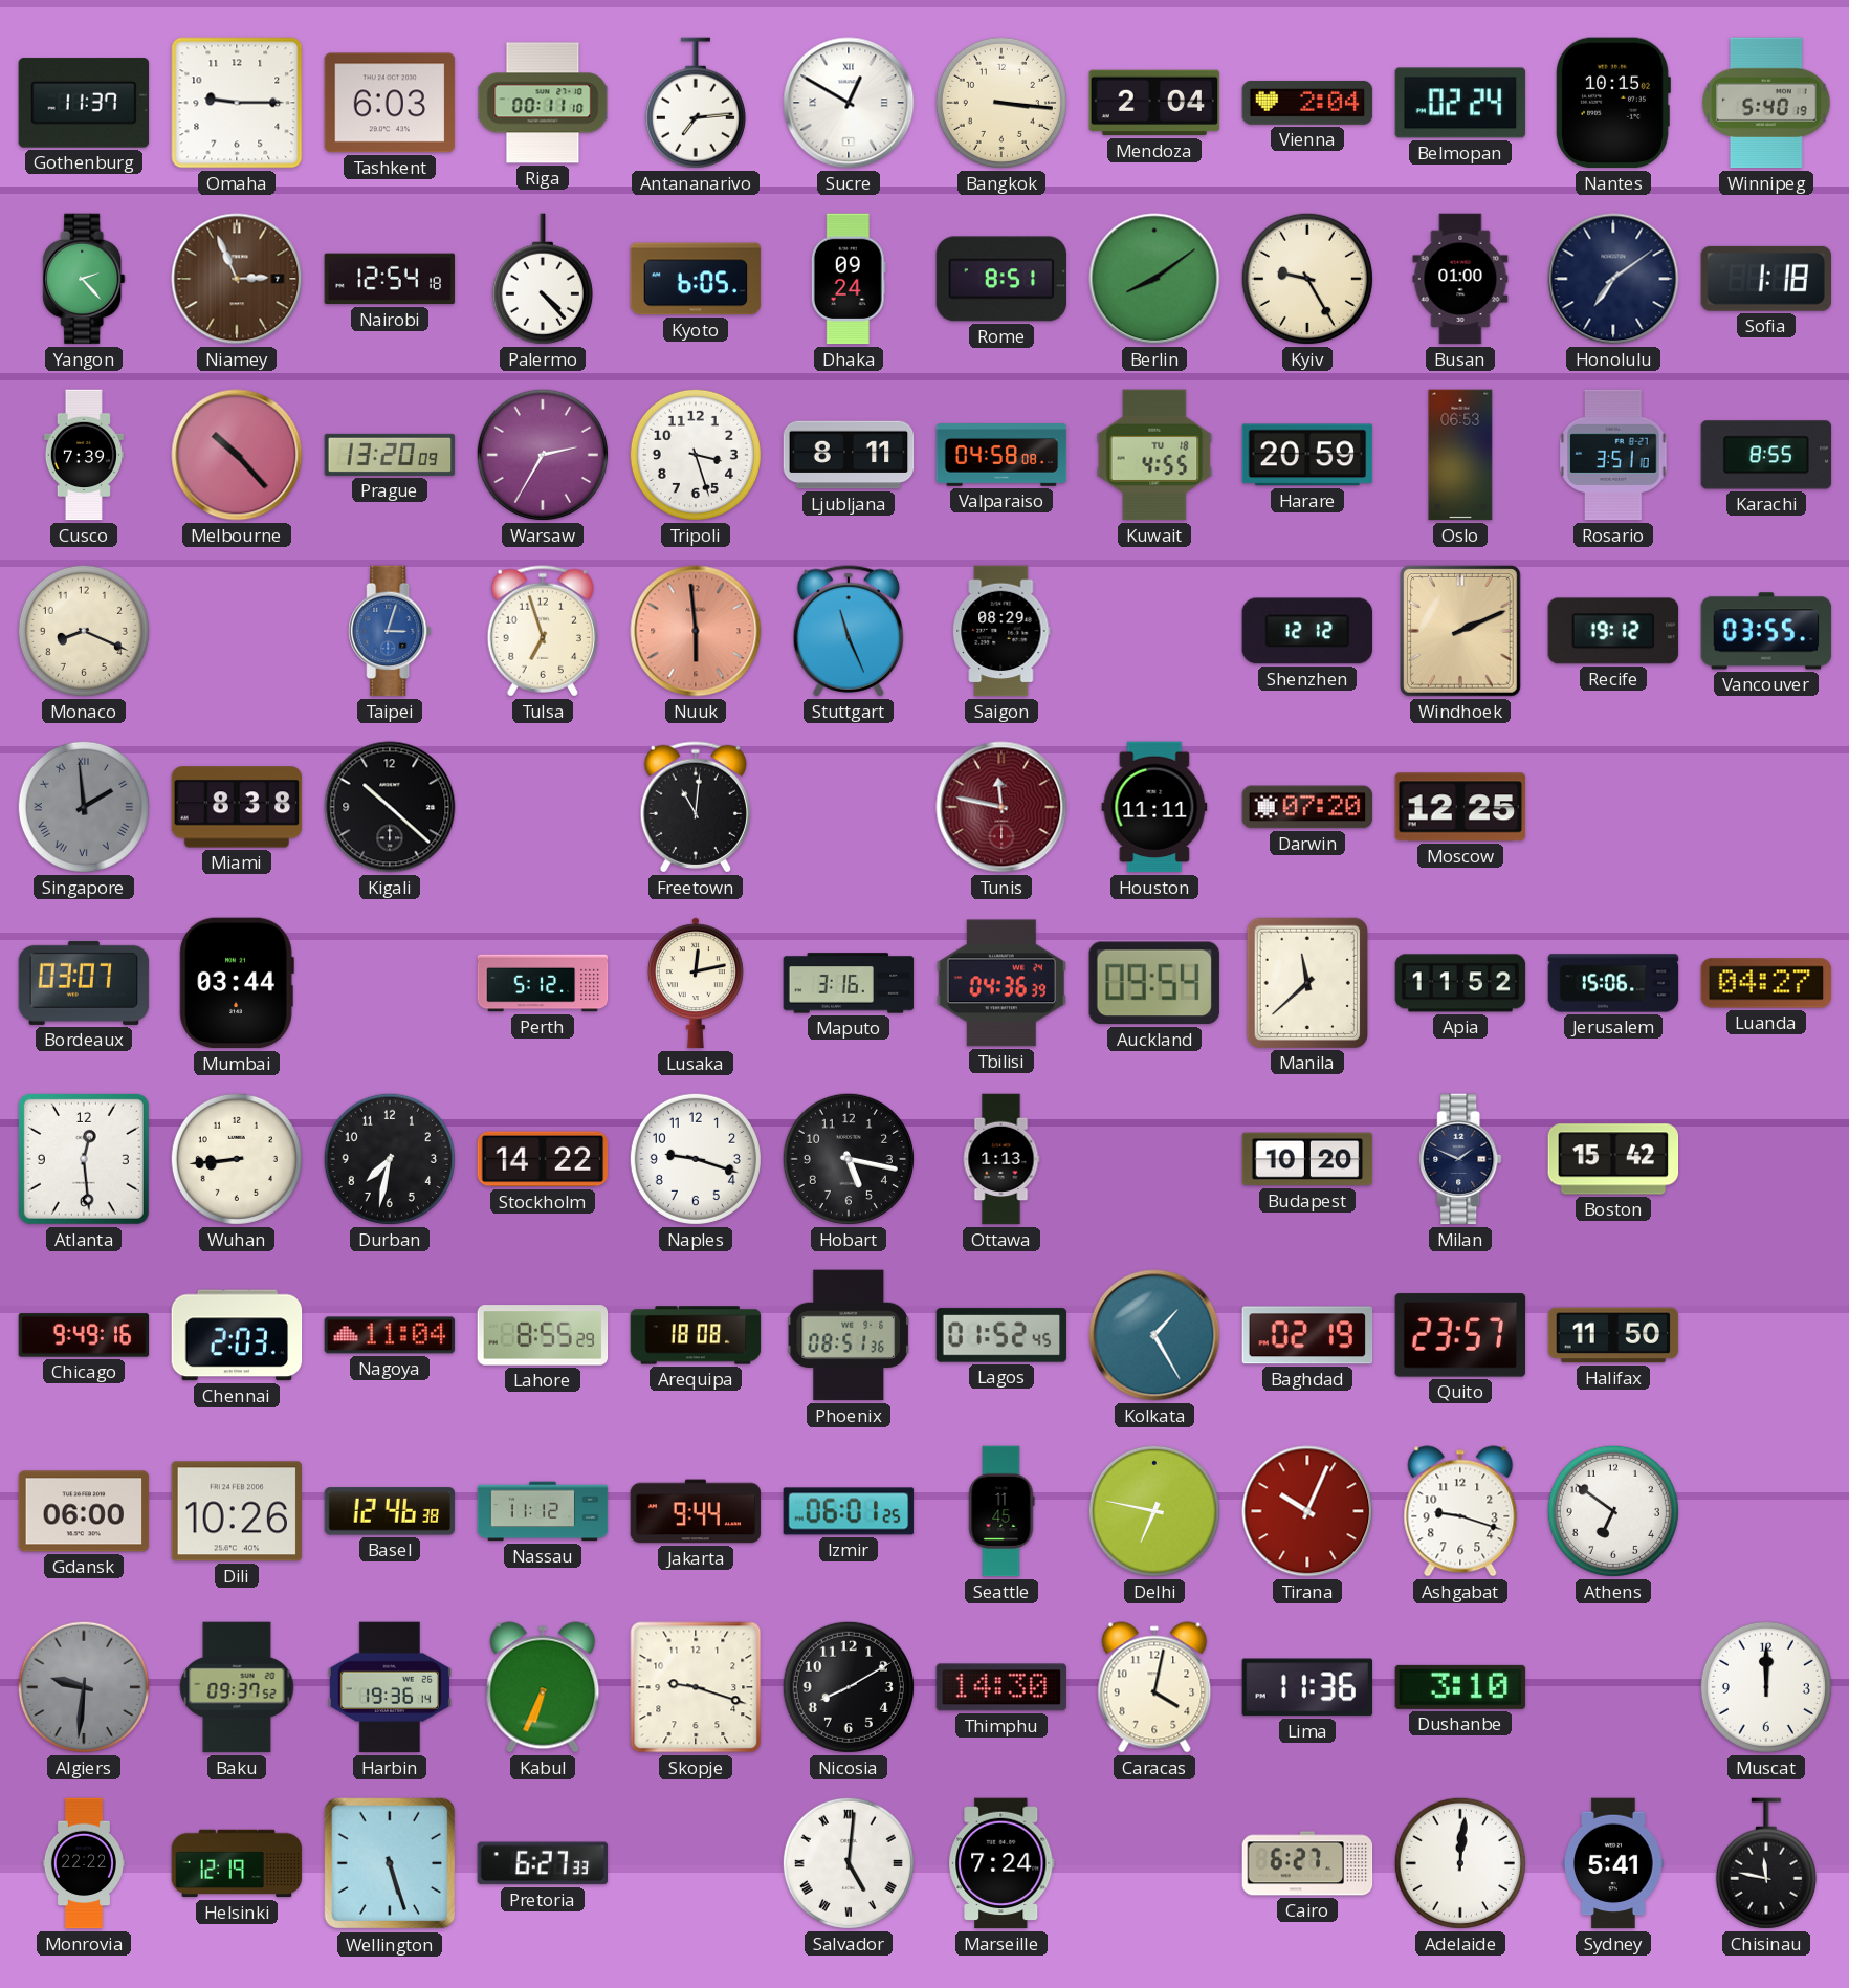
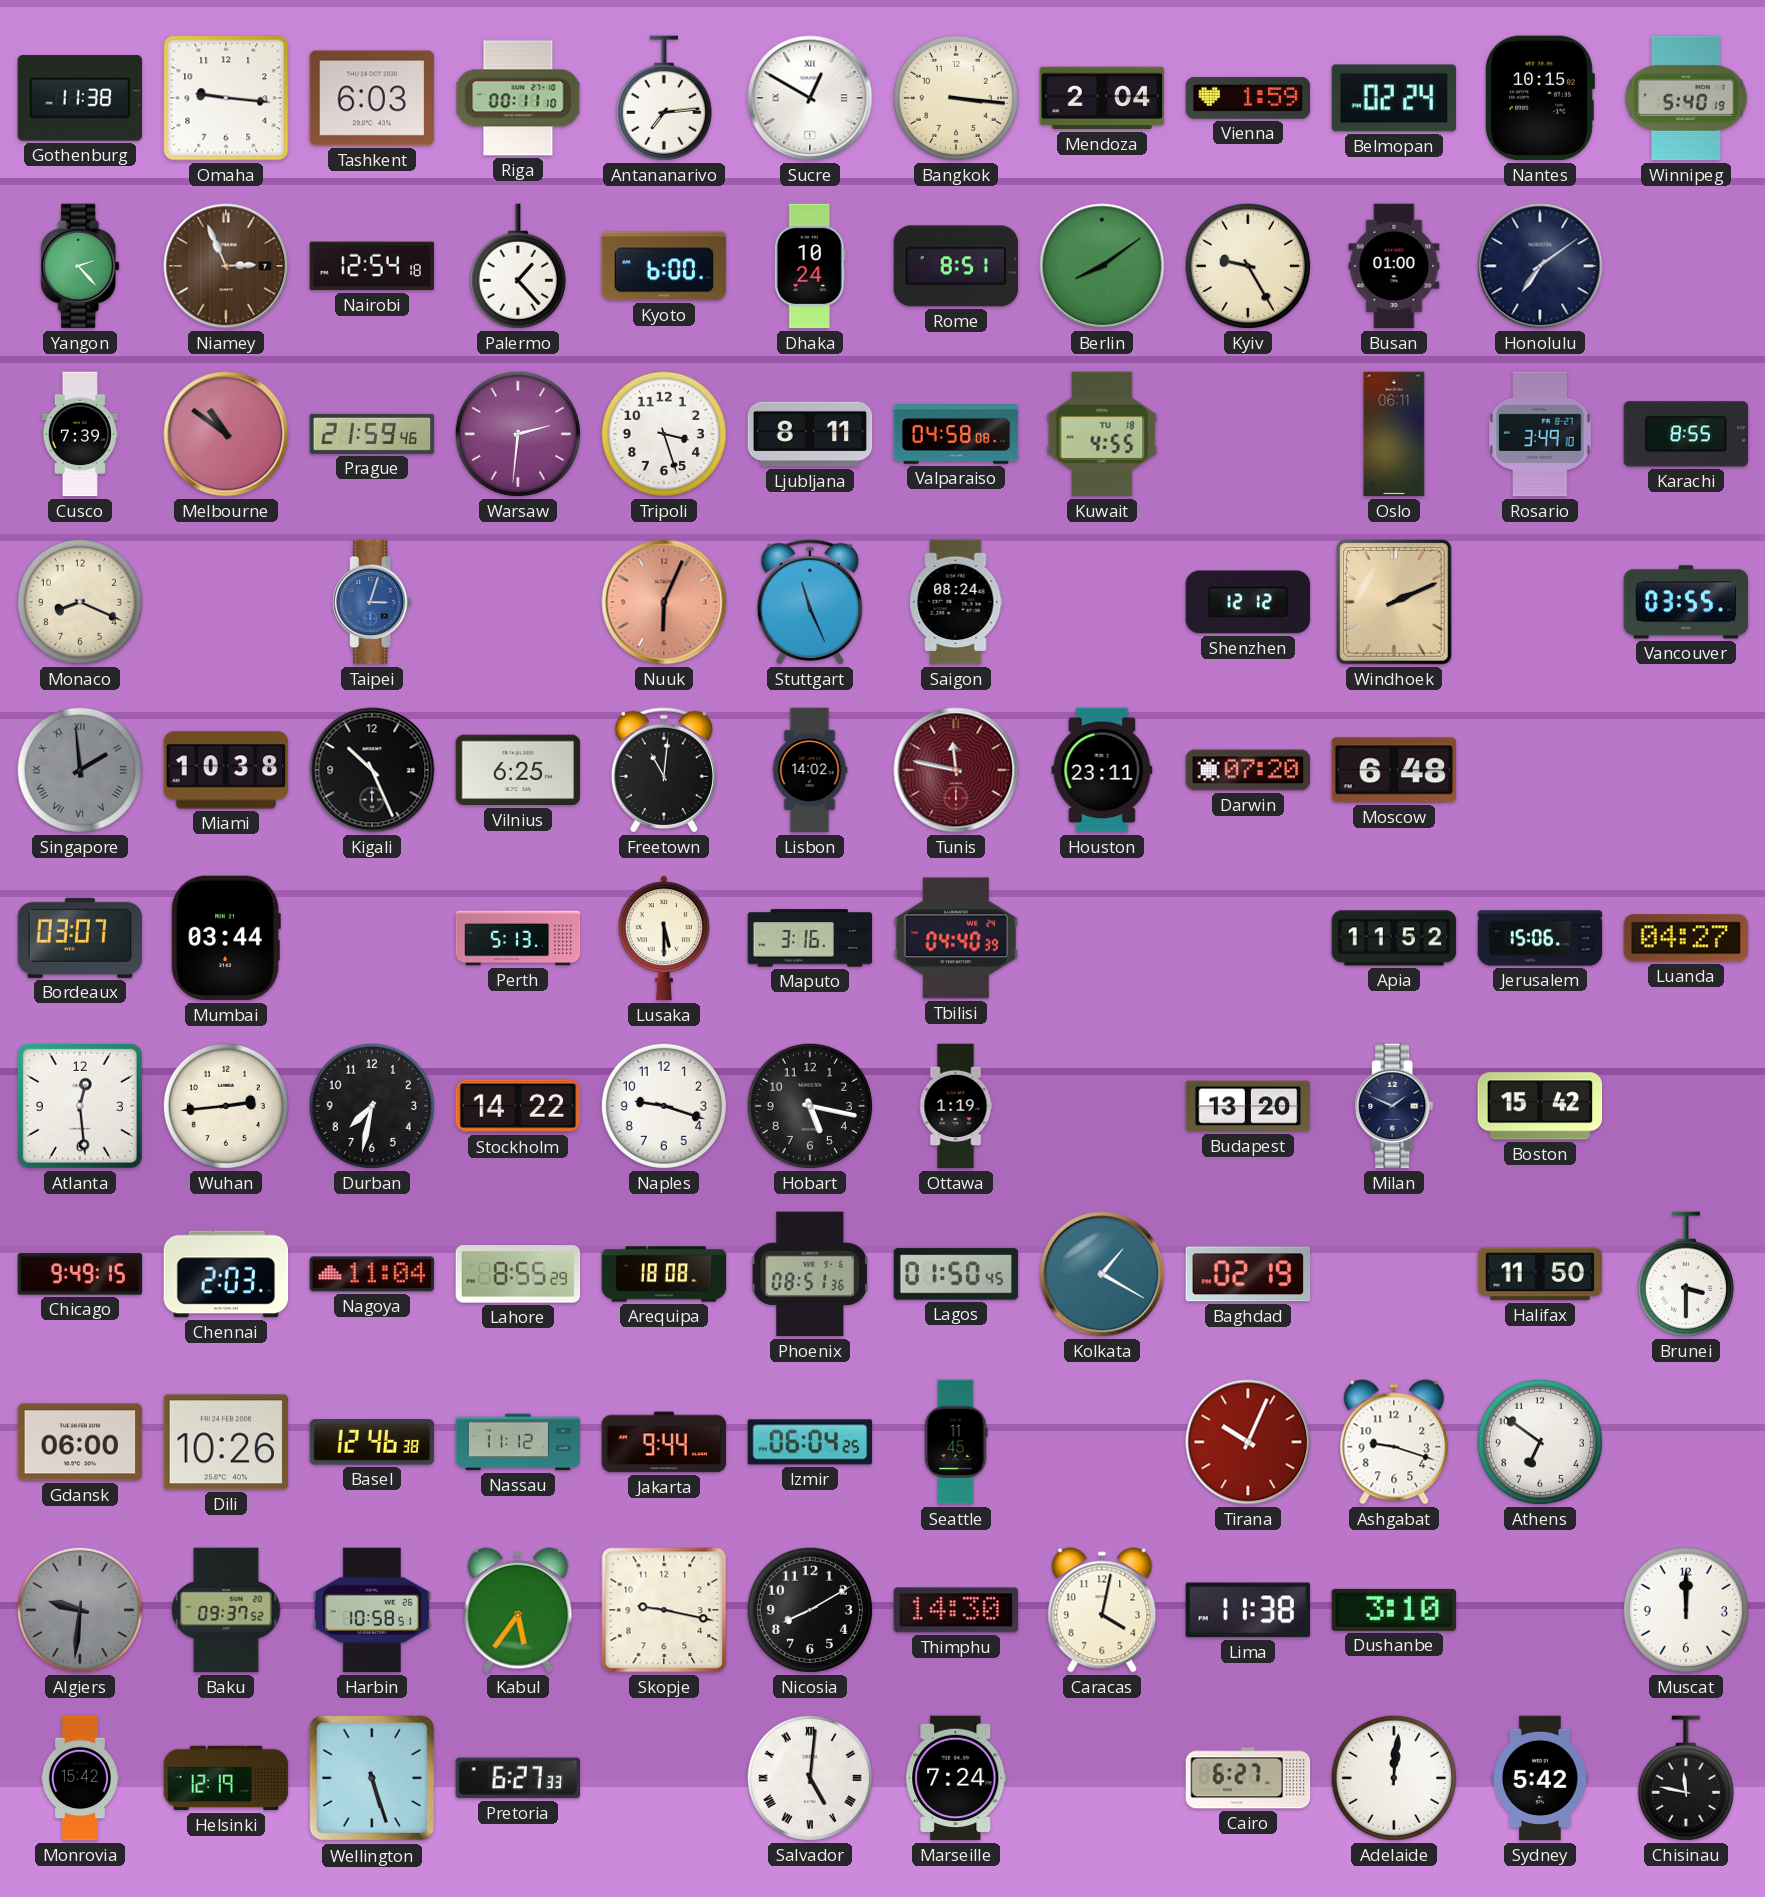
Gothenburg: 11:37 -> 11:38 (80, 98)
Omaha: 9:15 -> 9:16 (226, 98)
Vienna: 2:04 -> 1:59 (1248, 98)
Palermo: 4:23 -> 1:23 (518, 266)
Kyoto: 6:05 -> 6:00 (664, 266)
Dhaka: 09:24 -> 10:24 (810, 266)
Sofia: 1:18 -> none (1765, 279)
Melbourne: 10:23 -> 10:51 (226, 434)
Prague: 13:20 -> 21:59 (372, 434)
Warsaw: 2:35 -> 2:31 (518, 434)
Harare: 20:59 -> none (1307, 455)
Oslo: 06:53 -> 06:11 (1394, 434)
Rosario: 3:51 -> 3:49 (1540, 434)
Tulsa: 6:57 -> none (542, 631)
Nuuk: 5:59 -> 6:04 (664, 602)
Saigon: 08:29 -> 08:24 (956, 602)
Recife: 19:12 -> none (1613, 631)
Miami: 8:38 -> 10:38 (226, 770)
Kigali: 10:22 -> 10:26 (372, 770)
Vilnius: none -> 6:25 (518, 770)
Lisbon: none -> 14:02 (810, 770)
Houston: 11:11 -> 23:11 (1102, 770)
Moscow: 12:25 -> 6:48 (1394, 770)
Perth: 5:12 -> 5:13 (518, 938)
Lusaka: 12:13 -> 5:30 (664, 938)
Tbilisi: 04:36 -> 04:40 (956, 938)
Auckland: 09:54 -> none (1154, 983)
Manila: 11:38 -> none (1306, 982)
Wuhan: 8:44 -> 2:44 (226, 1106)
Ottawa: 1:13 -> 1:19 (956, 1106)
Budapest: 10:20 -> 13:20 (1248, 1106)
Chicago: 9:49:16 -> 9:49:15 (80, 1274)
Lagos: 01:52 -> 01:50 (956, 1274)
Kolkata: 1:25 -> 1:20 (1102, 1274)
Quito: 23:57 -> none (1460, 1335)
Brunei: none -> 3:30 (1686, 1274)
Izmir: 06:01 -> 06:04 (810, 1442)
Delhi: 6:47 -> none (1154, 1511)
Harbin: 19:36 -> 10:58 (372, 1610)
Kabul: 6:34 -> 5:36 (518, 1610)
Skopje: 9:18 -> 9:17 (664, 1610)
Lima: 11:36 -> 11:38 (1247, 1610)
Monrovia: 22:22 -> 15:42 (80, 1778)
Sydney: 5:41 -> 5:42 (1541, 1778)
